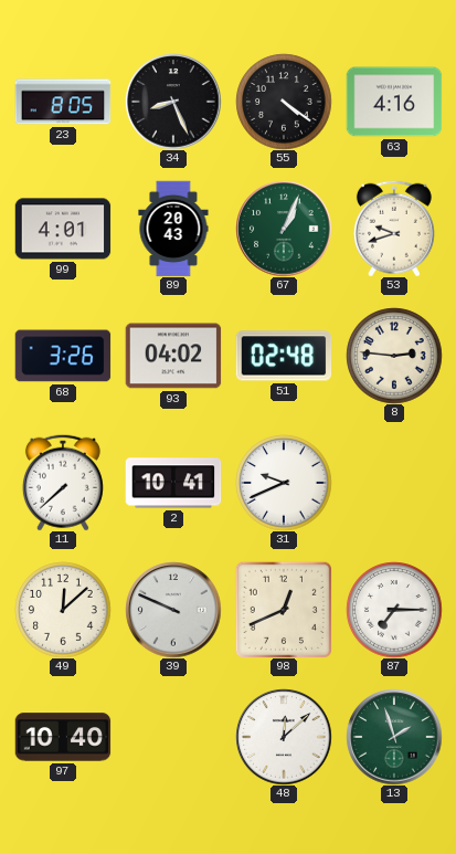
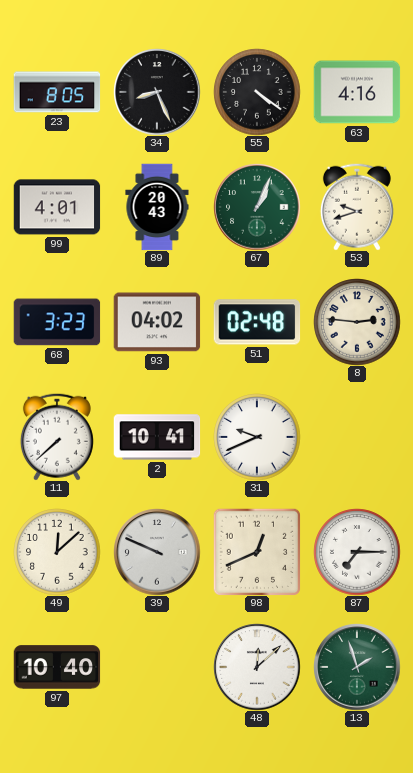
68: 3:26 -> 3:23 (57, 322)
